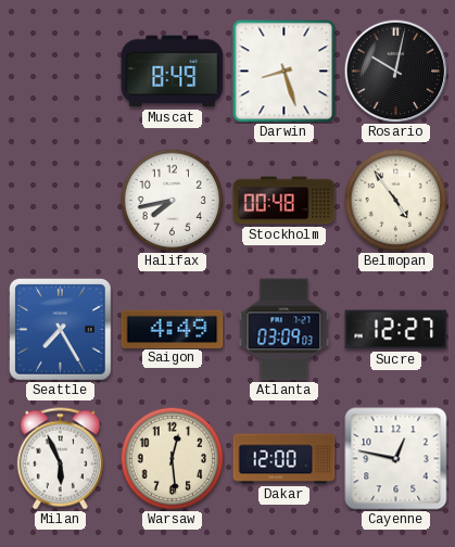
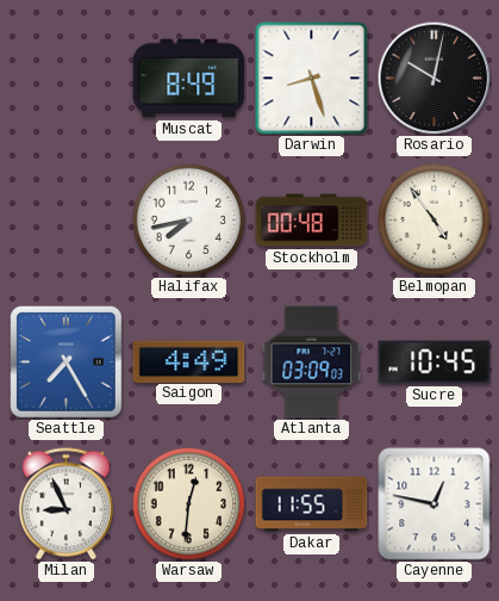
Sucre: 12:27 -> 10:45 (435, 363)
Milan: 5:56 -> 8:56 (66, 504)
Warsaw: 12:29 -> 12:31 (188, 503)
Dakar: 12:00 -> 11:55 (312, 504)
